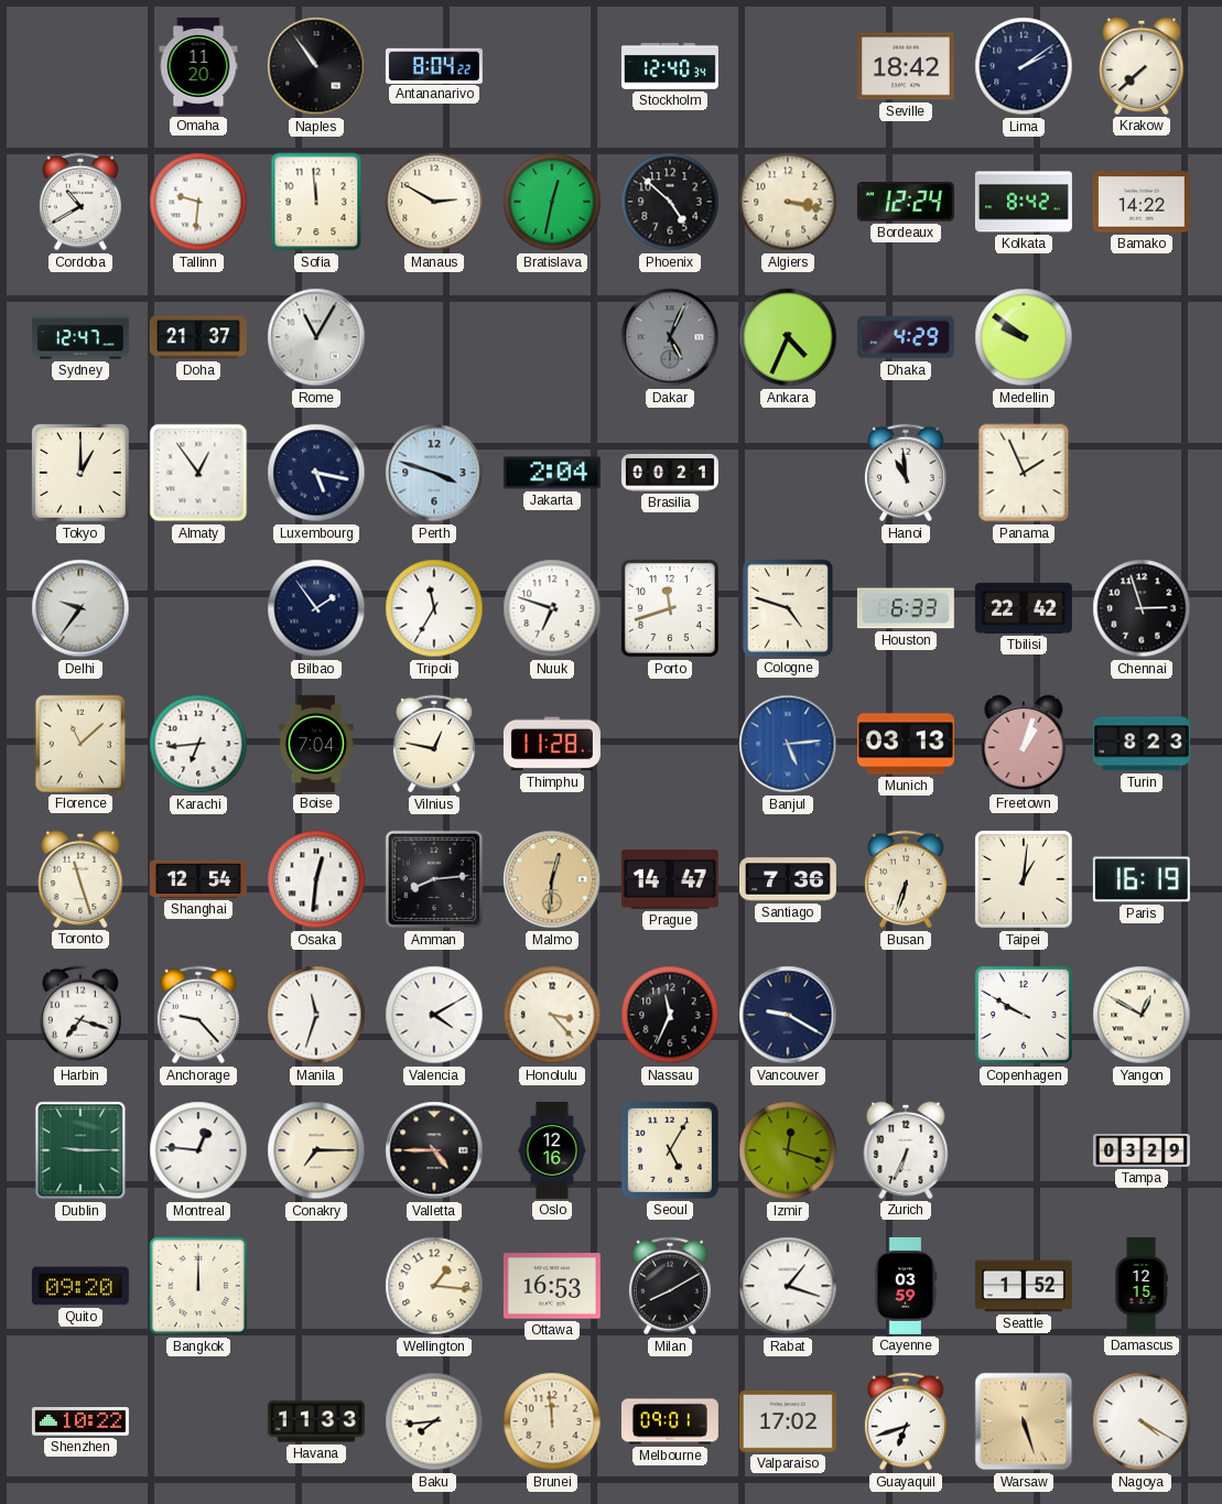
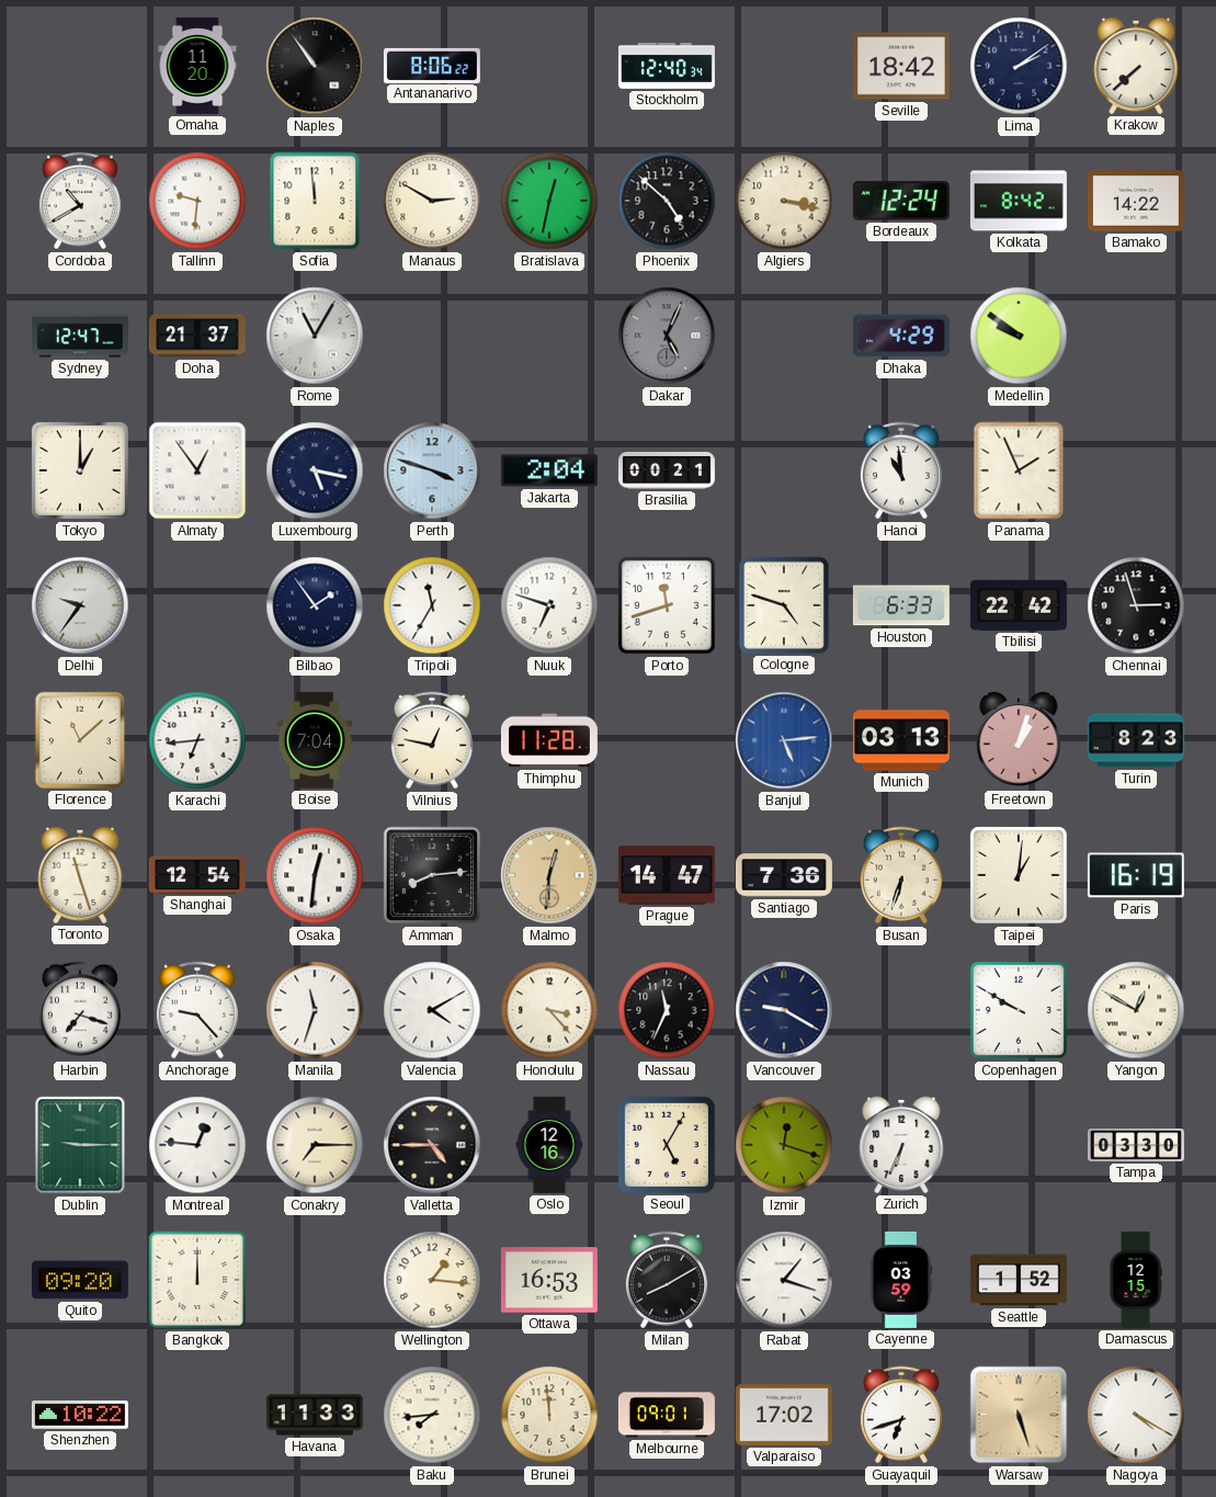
Antananarivo: 8:04 -> 8:06 (432, 65)
Ankara: 4:34 -> none (788, 337)
Tampa: 03:29 -> 03:30 (1136, 1145)
